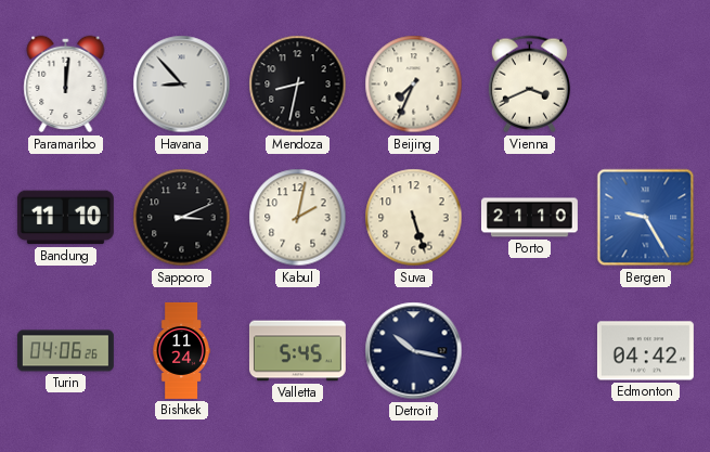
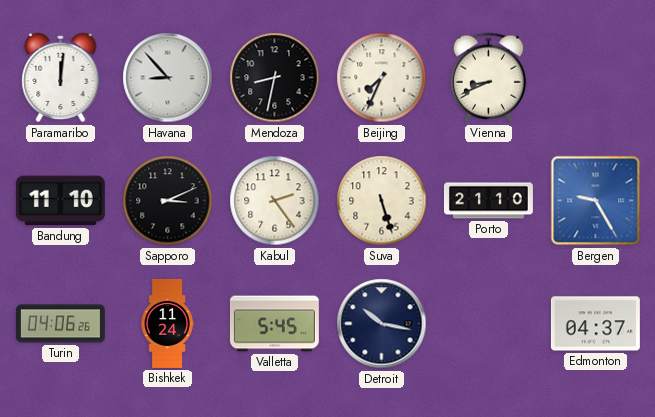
Vienna: 3:41 -> 8:41 (488, 78)
Kabul: 2:02 -> 2:24 (275, 201)
Edmonton: 04:42 -> 04:37 (595, 324)
